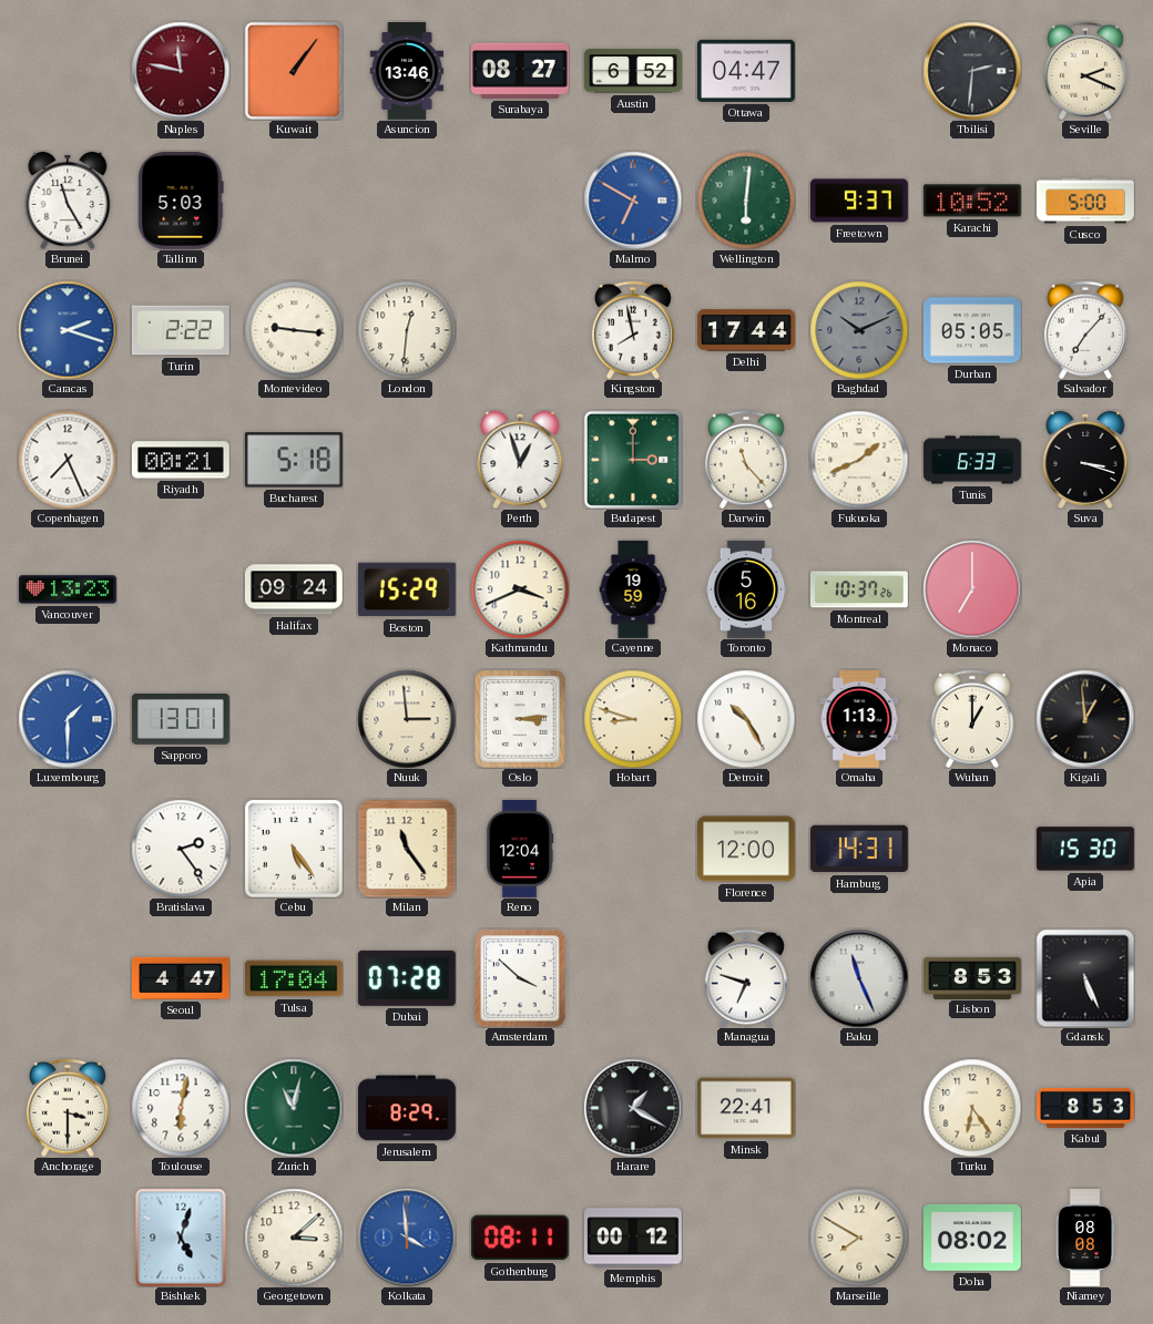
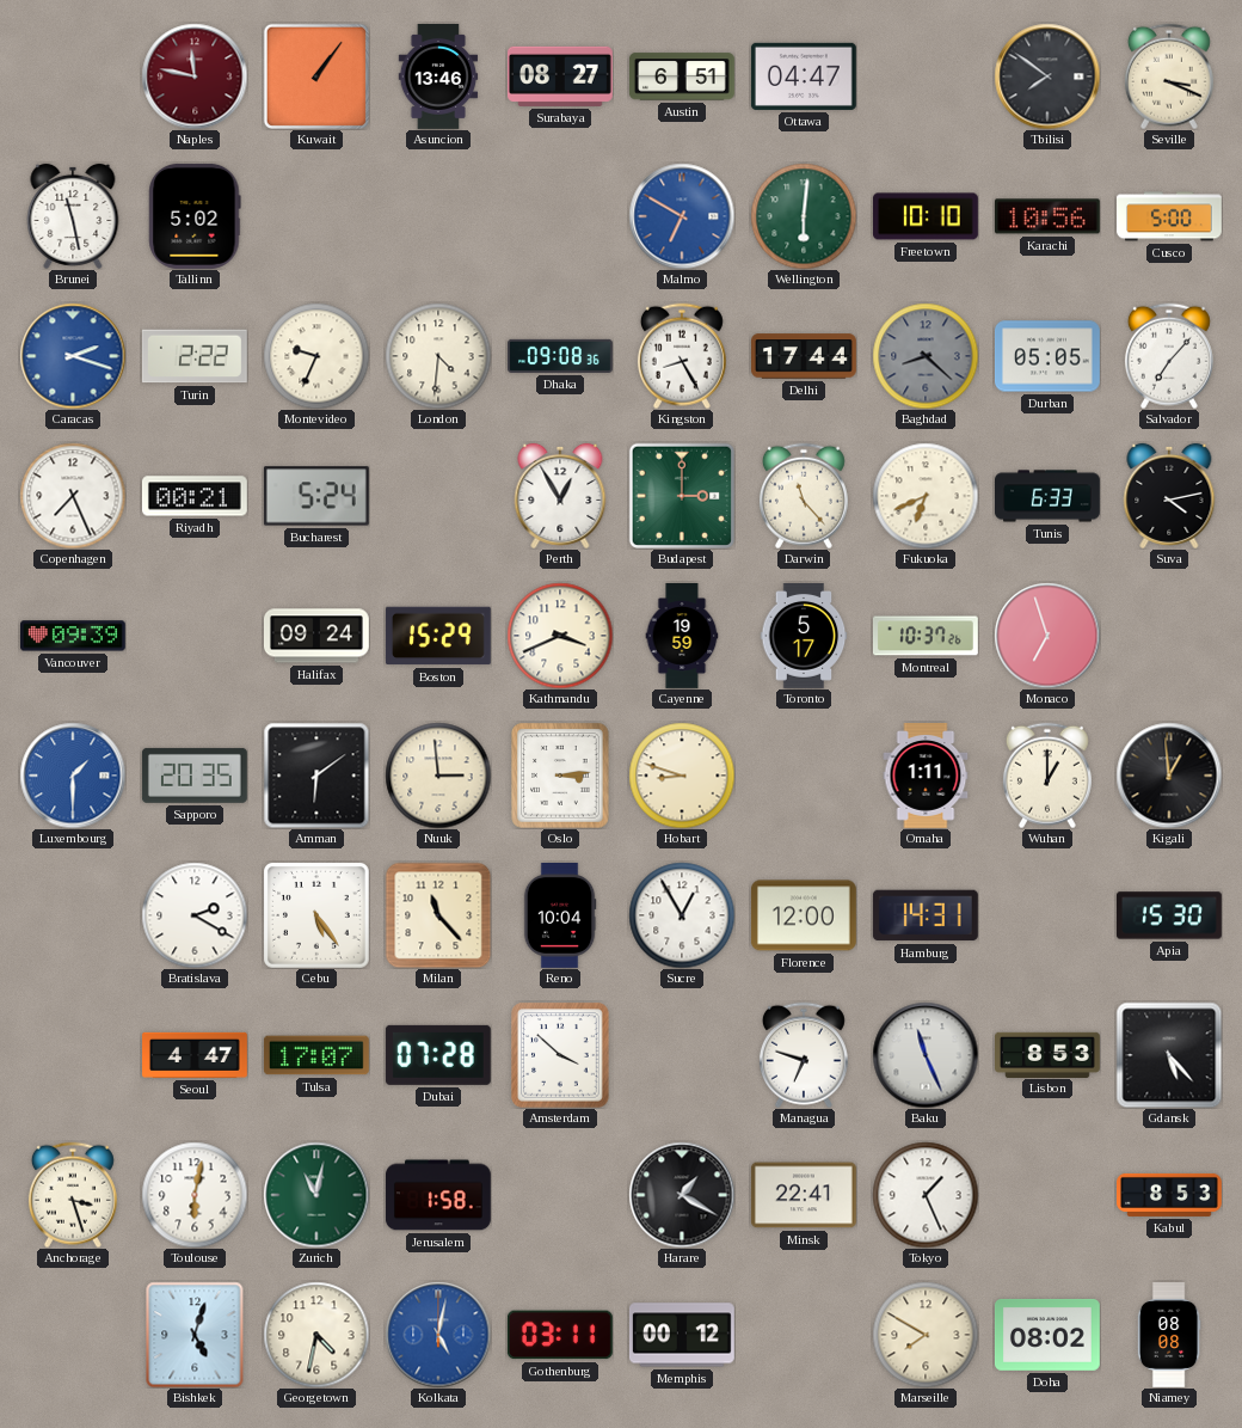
Austin: 6:52 -> 6:51 (682, 76)
Tbilisi: 2:31 -> 7:51 (1047, 76)
Seville: 2:19 -> 3:19 (1169, 76)
Brunei: 11:25 -> 11:28 (73, 216)
Tallinn: 5:03 -> 5:02 (195, 216)
Freetown: 9:37 -> 10:10 (927, 216)
Karachi: 10:52 -> 10:56 (1047, 216)
Montevideo: 9:16 -> 9:34 (316, 356)
London: 12:31 -> 4:31 (438, 356)
Dhaka: none -> 09:08 (561, 356)
Kingston: 7:58 -> 8:25 (682, 356)
Baghdad: 10:11 -> 8:22 (926, 356)
Bucharest: 5:18 -> 5:24 (316, 496)
Perth: 12:57 -> 12:55 (560, 496)
Fukuoka: 1:41 -> 6:41 (926, 496)
Suva: 3:18 -> 4:13 (1169, 496)
Vancouver: 13:23 -> 09:39 (73, 636)
Toronto: 5:16 -> 5:17 (804, 637)
Monaco: 7:00 -> 6:57 (1047, 636)
Sapporo: 13:01 -> 20:35 (195, 776)
Amman: none -> 6:09 (316, 776)
Detroit: 10:25 -> none (746, 719)
Omaha: 1:13 -> 1:11 (926, 777)
Bratislava: 2:24 -> 2:20 (195, 915)
Milan: 11:24 -> 11:23 (438, 915)
Reno: 12:04 -> 10:04 (560, 917)
Sucre: none -> 12:55 (682, 915)
Tulsa: 17:04 -> 17:07 (316, 1055)
Gdansk: 5:26 -> 5:23 (1169, 1055)
Anchorage: 3:30 -> 3:27 (73, 1195)
Jerusalem: 8:29 -> 1:58 (438, 1195)
Tokyo: none -> 1:26 (926, 1195)
Turku: 6:24 -> none (972, 1108)
Georgetown: 3:08 -> 4:32 (316, 1335)
Kolkata: 3:59 -> 5:02 (438, 1335)
Gothenburg: 08:11 -> 03:11 (560, 1335)
